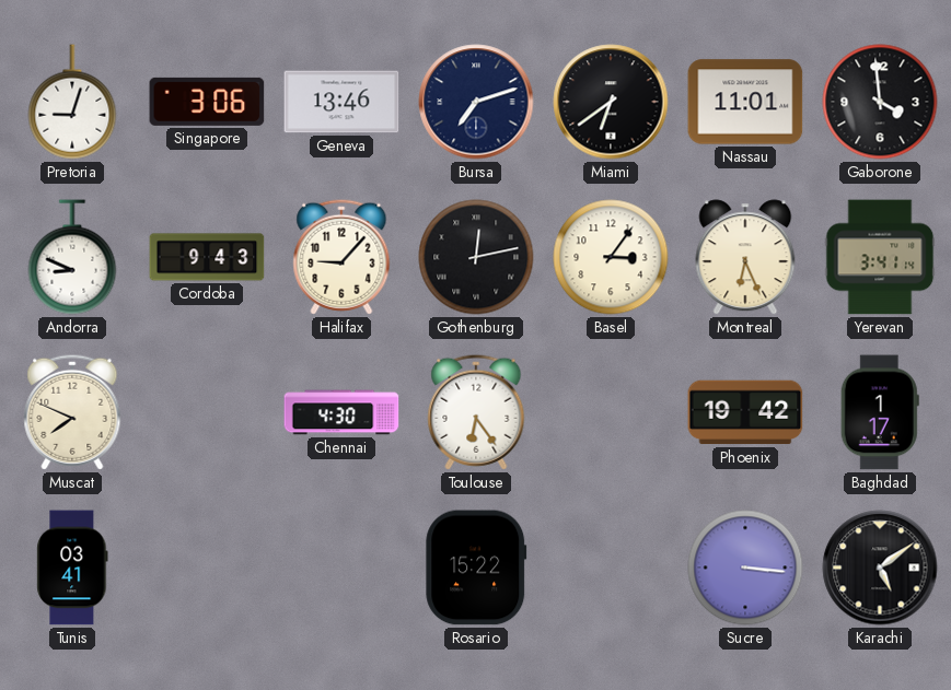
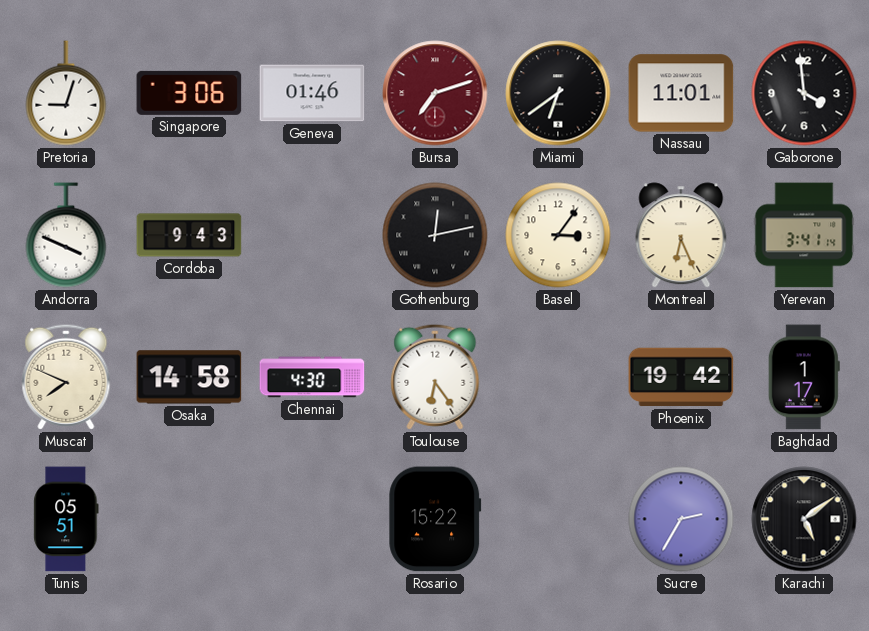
Geneva: 13:46 -> 01:46 (312, 93)
Bursa dial: navy -> burgundy (435, 93)
Andorra: 8:49 -> 3:49 (66, 235)
Halifax: 9:07 -> none (341, 257)
Osaka: none -> 14:58 (189, 377)
Tunis: 03:41 -> 05:51 (66, 519)
Sucre: 3:16 -> 2:35 (681, 519)
